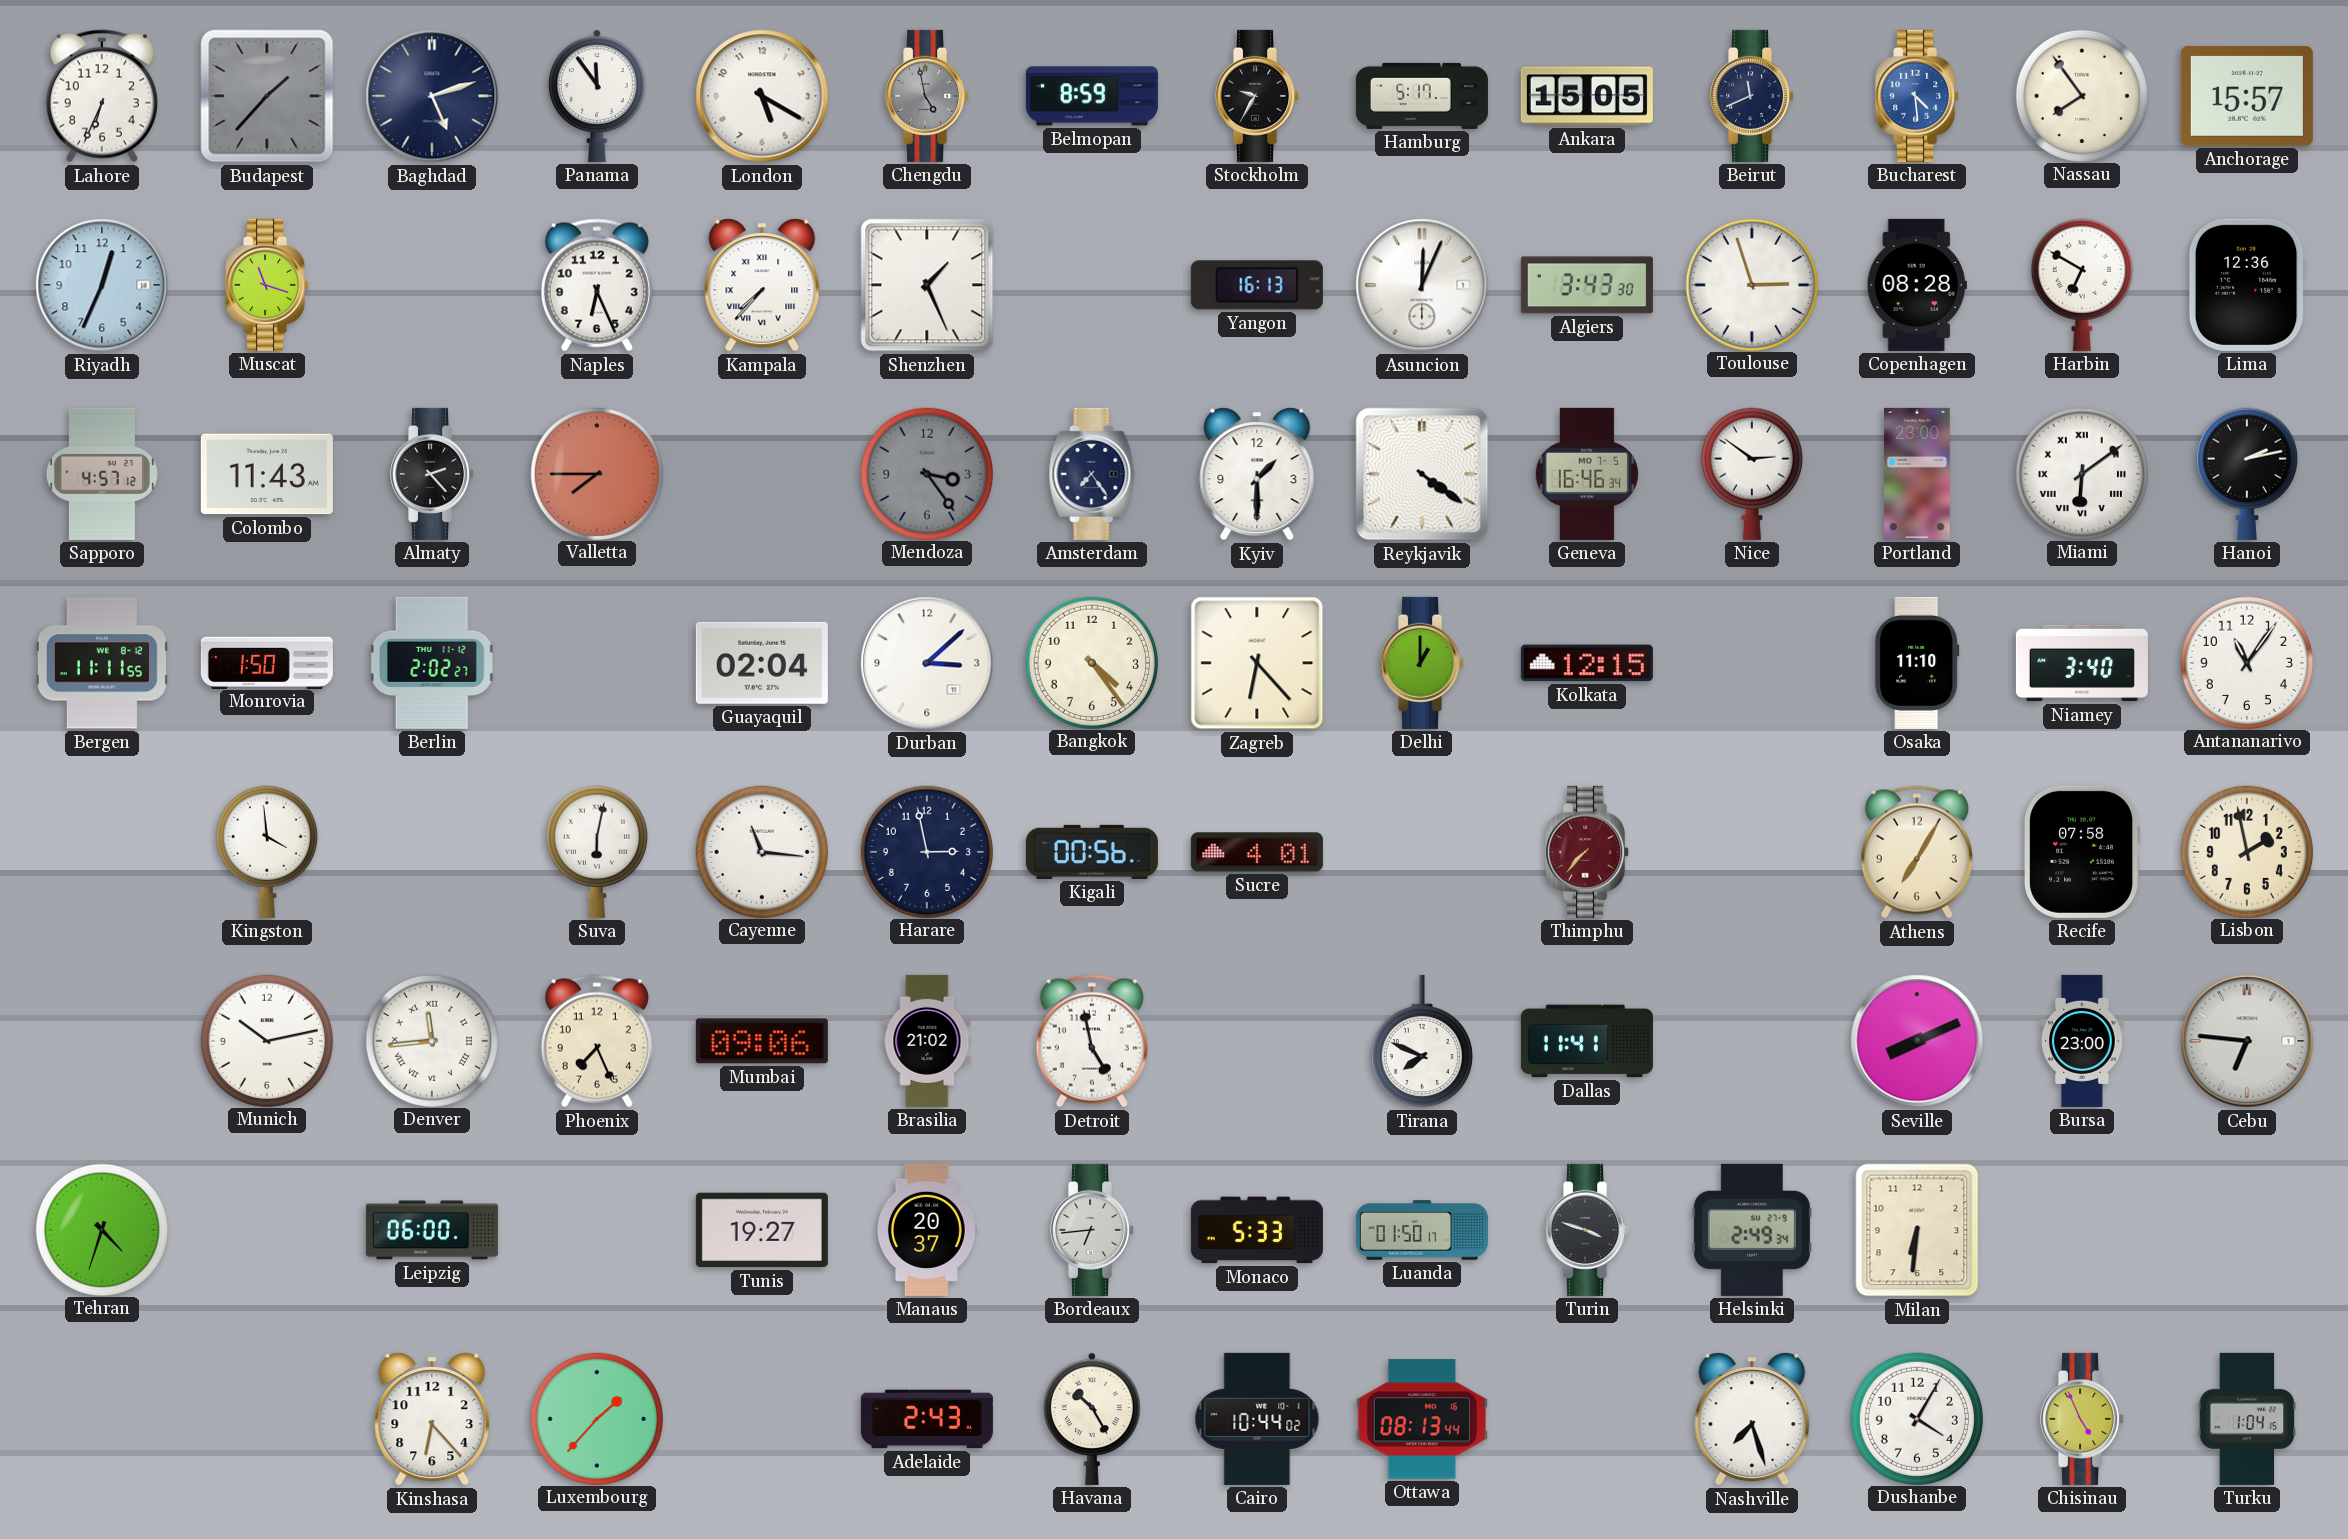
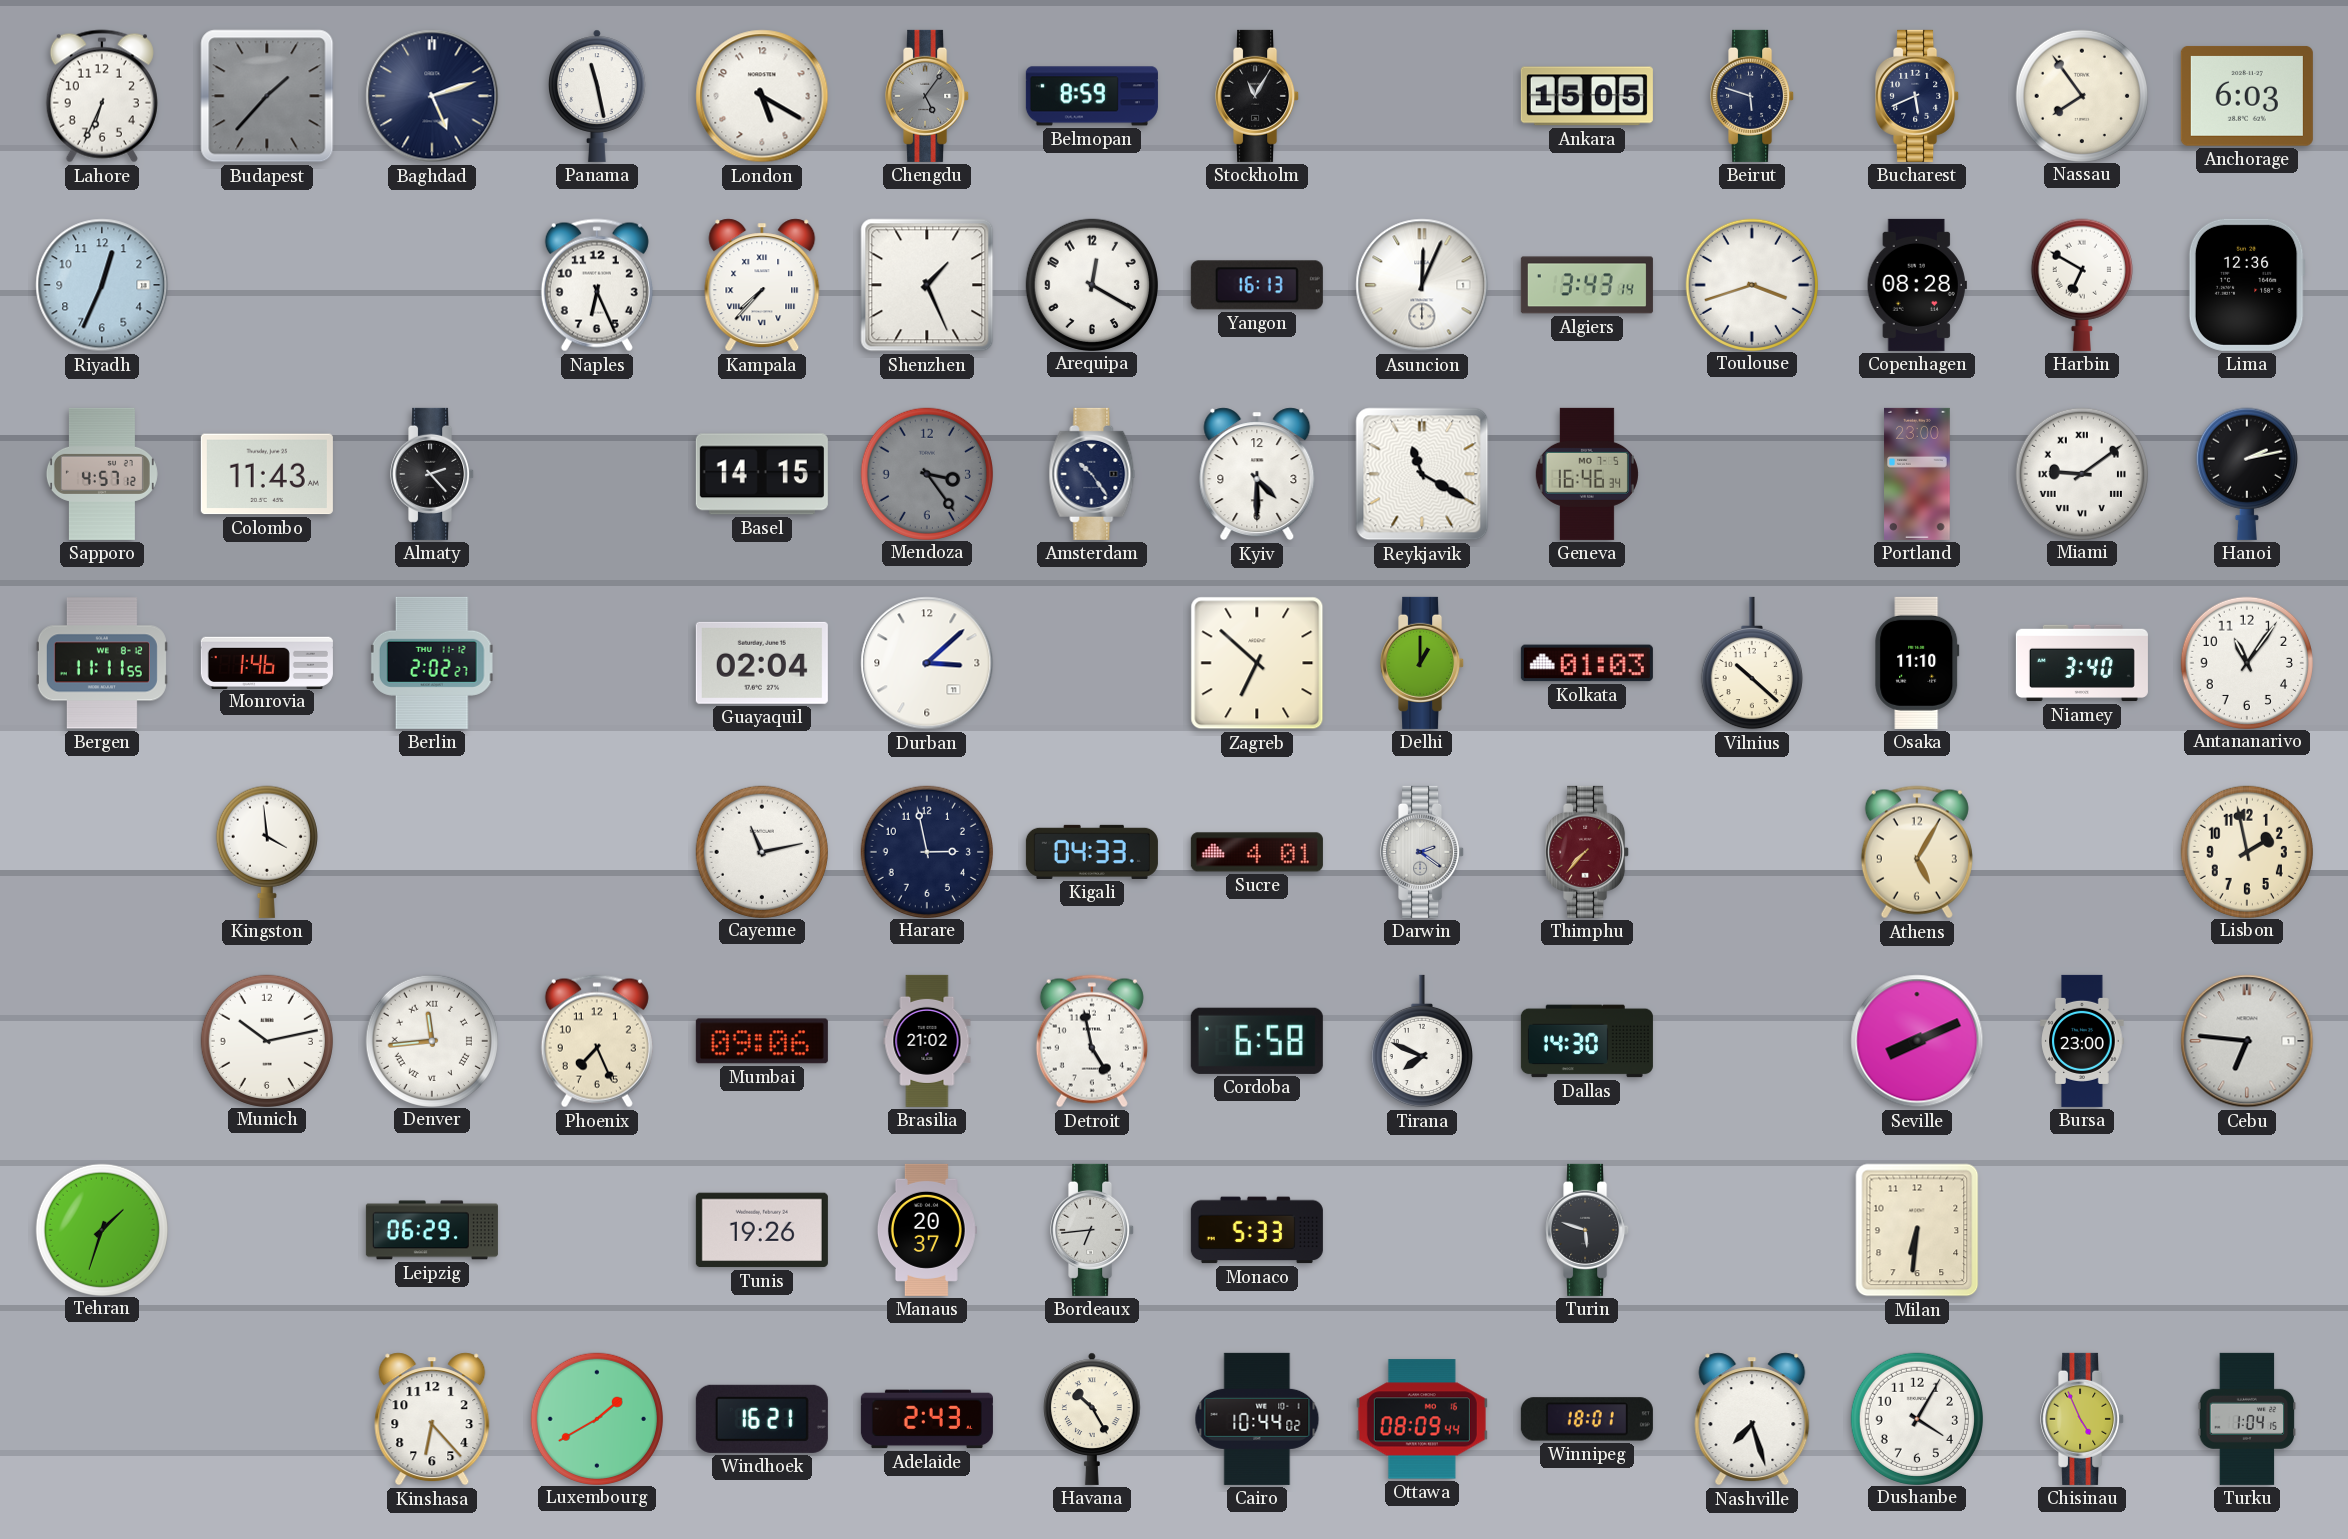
Panama: 11:54 -> 11:28 (598, 96)
Chengdu: 4:58 -> 5:06 (928, 96)
Stockholm: 9:35 -> 11:05 (1258, 96)
Hamburg: 5:17 -> none (1422, 96)
Beirut: 11:41 -> 5:48 (1753, 96)
Bucharest: 4:29 -> 5:41 (1918, 96)
Bucharest dial: blue -> navy (1918, 96)
Anchorage: 15:57 -> 6:03 (2247, 96)
Muscat: 11:18 -> none (268, 285)
Arequipa: none -> 12:20 (1091, 284)
Algiers: 3:43:30 -> 3:43:14 (1587, 285)
Toulouse: 2:57 -> 3:42 (1751, 284)
Valletta: 7:45 -> none (596, 473)
Basel: none -> 14:15 (762, 474)
Amsterdam: 7:24 -> 10:24 (1092, 474)
Kyiv: 1:30 -> 4:30 (1257, 474)
Reykjavik: 4:21 -> 11:20 (1422, 474)
Nice: 2:51 -> none (1752, 474)
Miami: 6:09 -> 9:09 (2081, 473)
Monrovia: 1:50 -> 1:46 (267, 662)
Bangkok: 4:24 -> none (1091, 662)
Zagreb: 6:23 -> 6:52 (1257, 663)
Kolkata: 12:15 -> 01:03 (1587, 663)
Vilnius: none -> 10:22 (1752, 663)
Suva: 6:02 -> none (597, 852)
Cayenne: 11:16 -> 11:13 (761, 851)
Kigali: 00:56 -> 04:33 (1092, 852)
Darwin: none -> 2:21 (1423, 852)
Athens: 7:05 -> 5:05 (1917, 852)
Recife: 07:58 -> none (2083, 852)
Cordoba: none -> 6:58 (1257, 1041)
Dallas: 11:41 -> 14:30 (1587, 1041)
Tehran: 4:33 -> 1:33 (101, 1229)
Leipzig: 06:00 -> 06:29 (432, 1230)
Tunis: 19:27 -> 19:26 (762, 1230)
Luanda: 01:50 -> none (1422, 1230)
Turin: 3:48 -> 5:48 (1588, 1230)
Helsinki: 2:49 -> none (1752, 1230)
Luxembourg: 1:37 -> 1:40 (596, 1418)
Windhoek: none -> 16:21 (762, 1419)
Ottawa: 08:13 -> 08:09 (1422, 1419)
Winnipeg: none -> 18:01 (1587, 1419)
